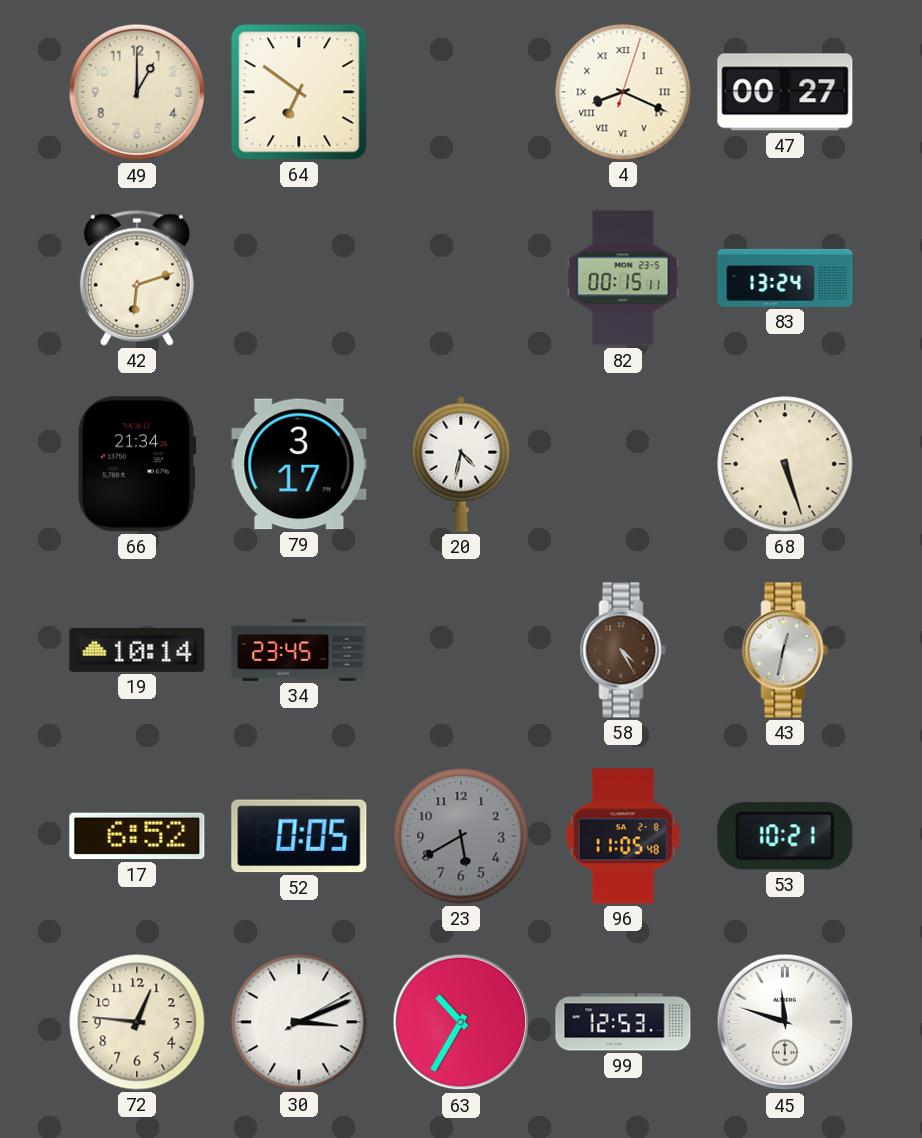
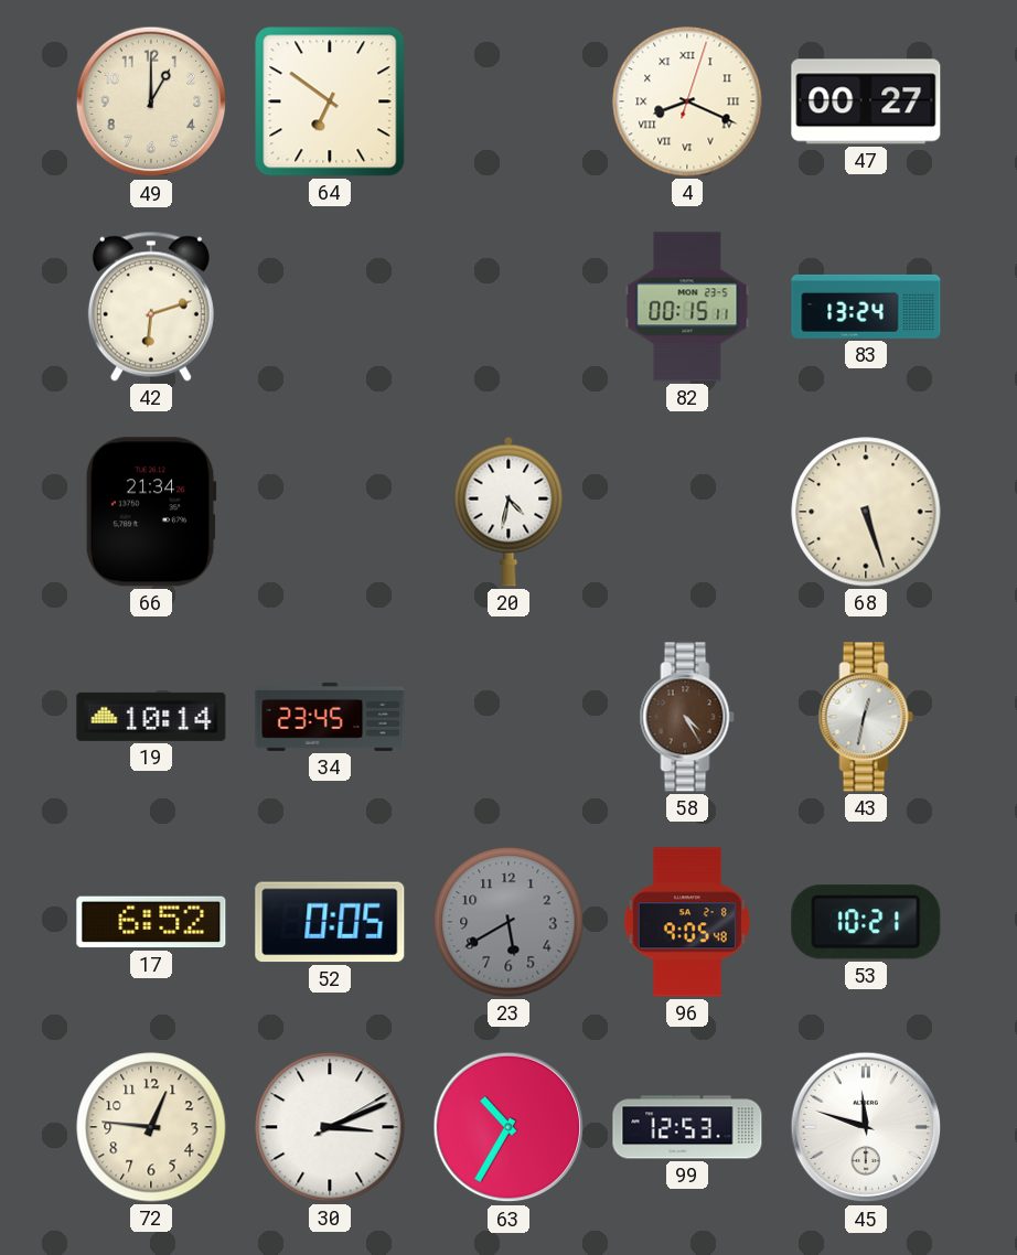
79: 3:17 -> none (299, 464)
96: 11:05 -> 9:05 (687, 922)
